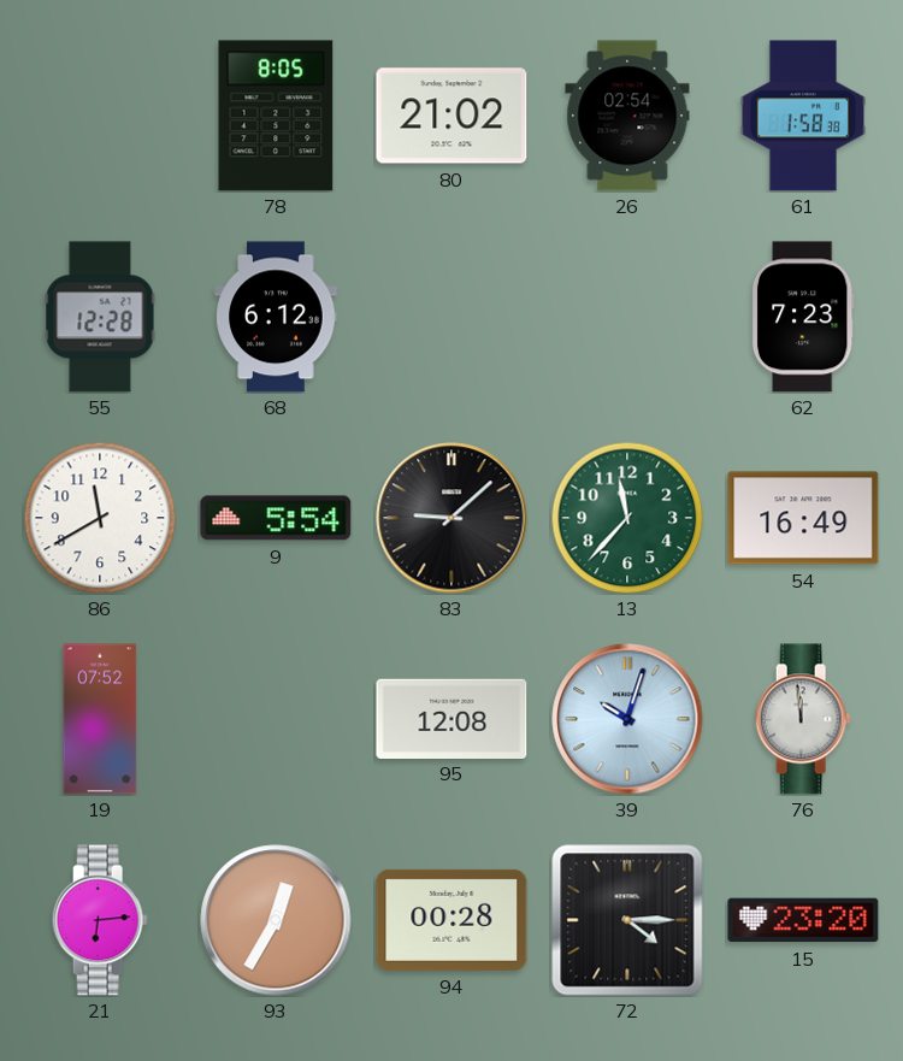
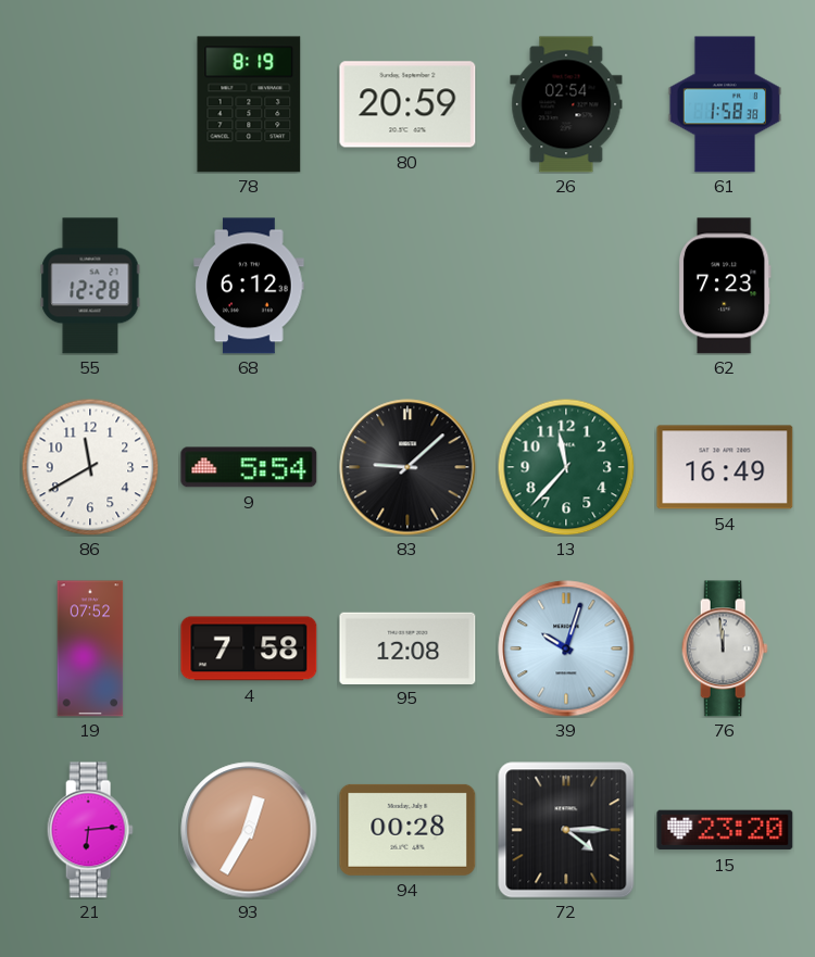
78: 8:05 -> 8:19 (249, 104)
80: 21:02 -> 20:59 (407, 104)
4: none -> 7:58 (249, 649)
